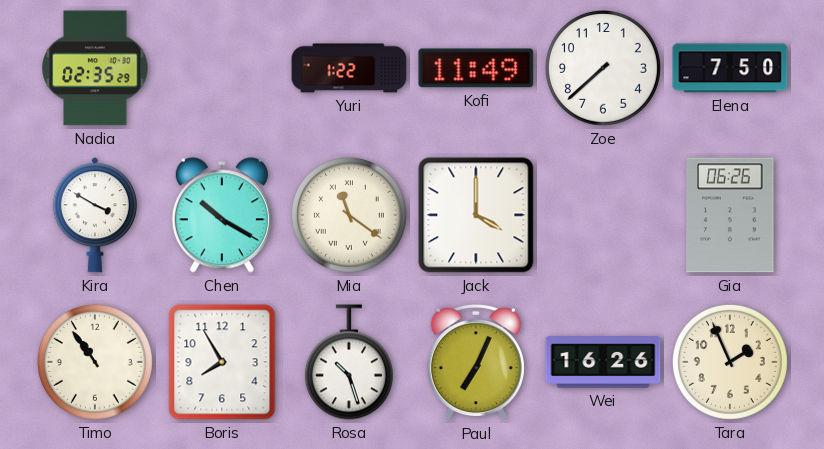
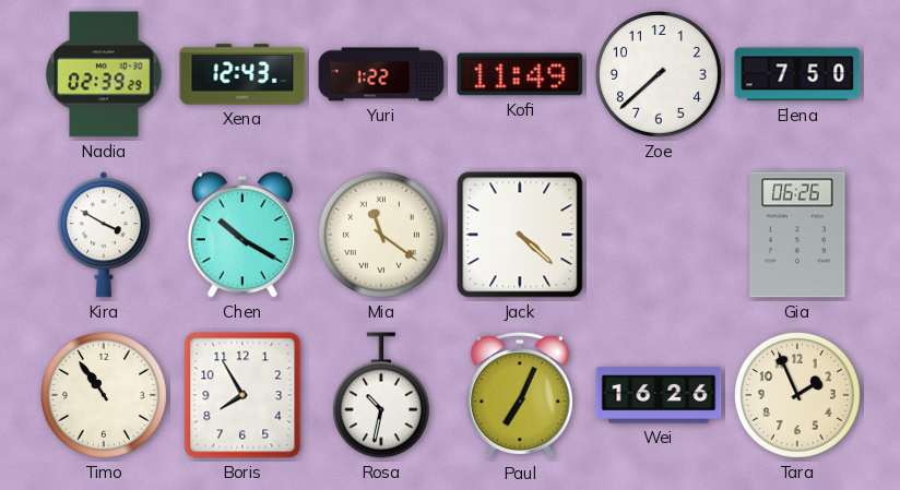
Nadia: 02:35 -> 02:39 (104, 74)
Xena: none -> 12:43 (242, 74)
Jack: 4:00 -> 4:22 (520, 235)
Rosa: 10:27 -> 10:32 (381, 395)
